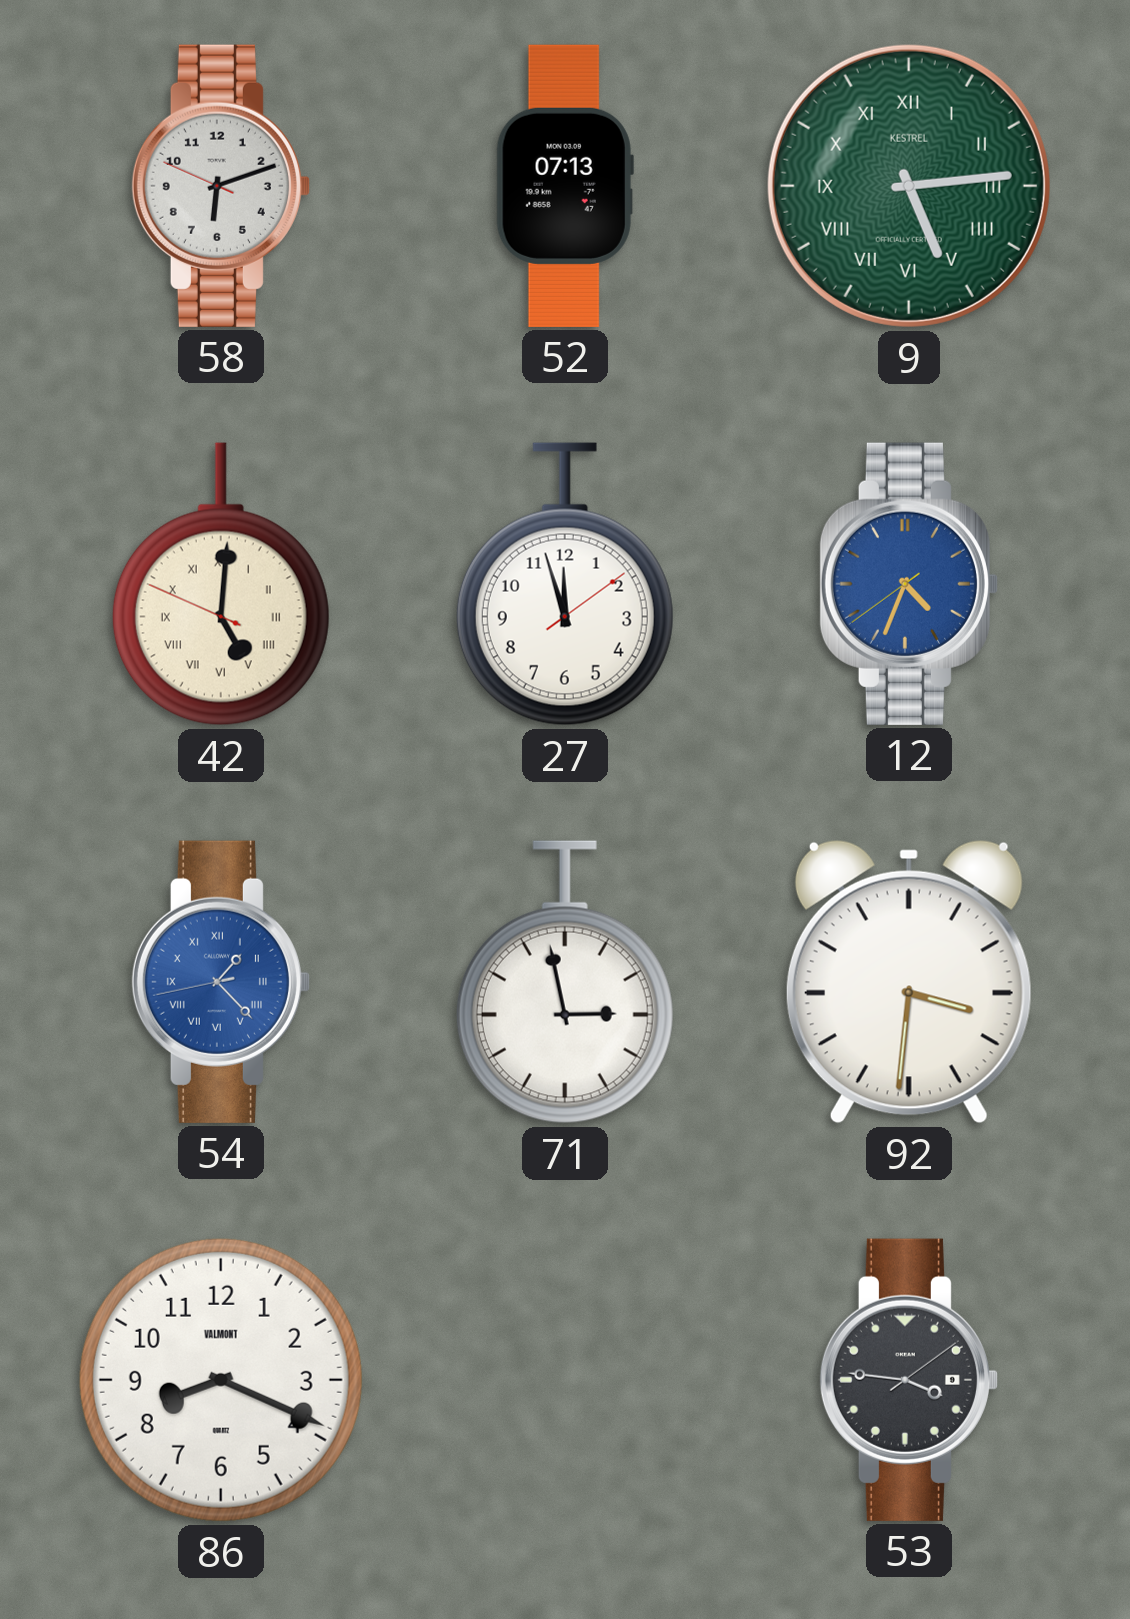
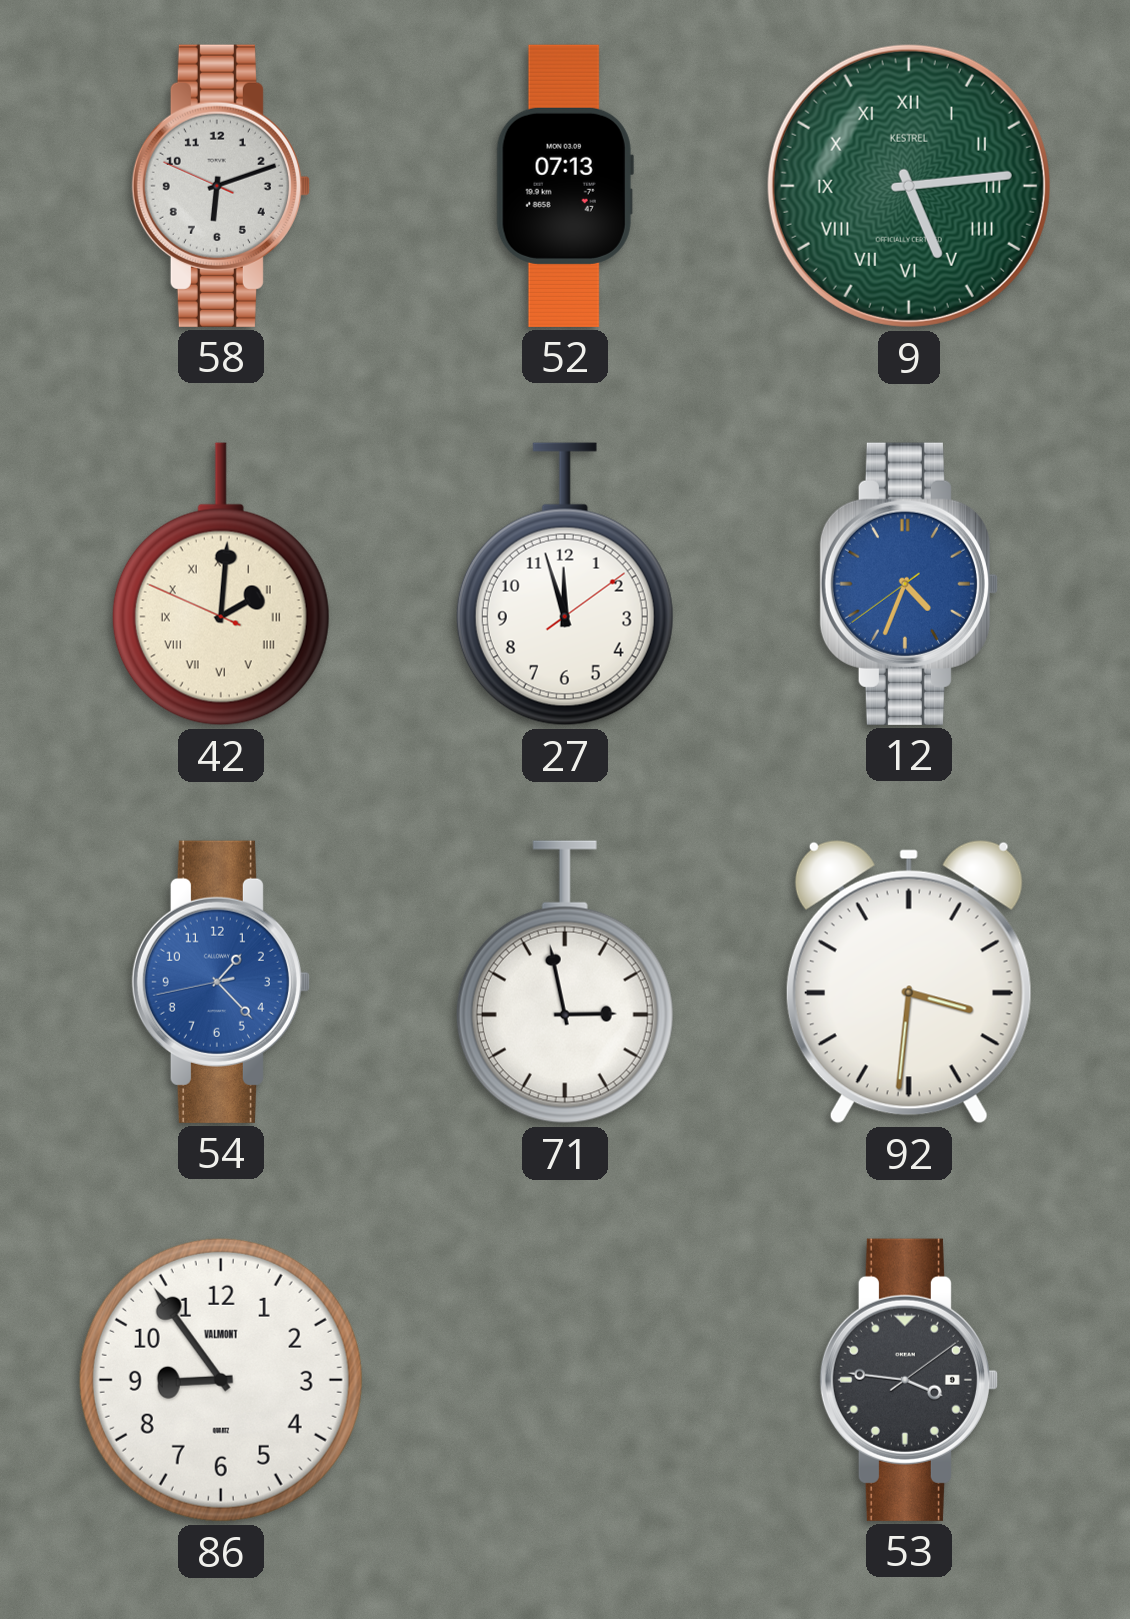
42: 5:00 -> 2:00 (221, 584)
54 numerals: Roman -> Arabic (221, 982)
86: 8:19 -> 8:54 (221, 1380)
